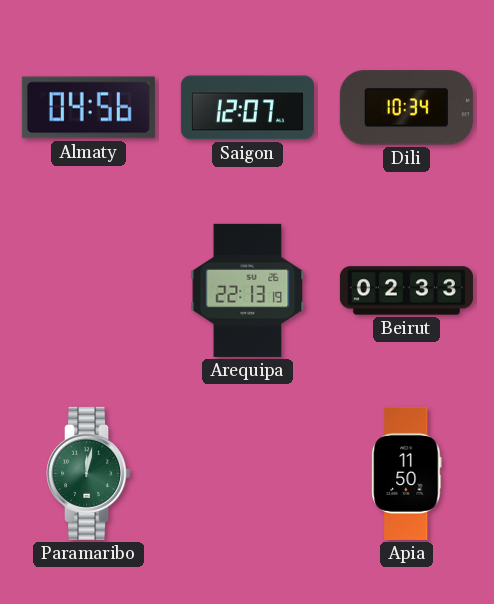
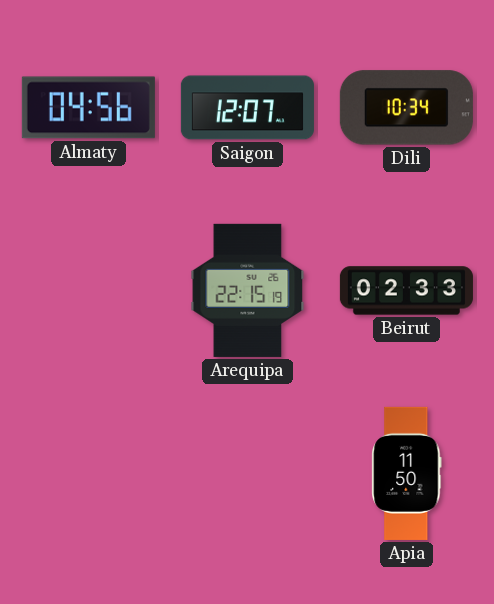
Arequipa: 22:13 -> 22:15 (248, 290)
Paramaribo: 12:02 -> none (89, 473)
